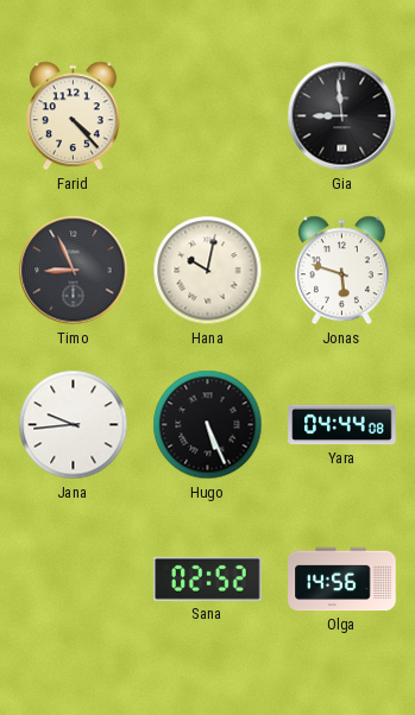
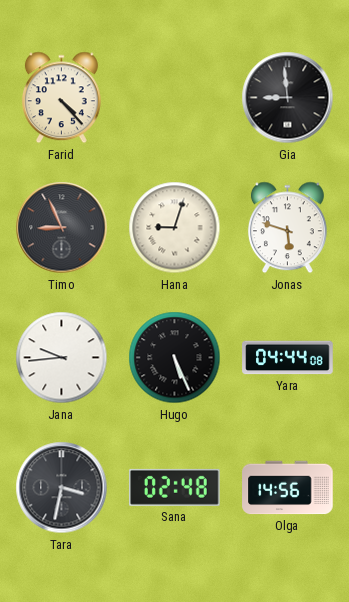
Hana: 10:02 -> 9:03 (175, 228)
Tara: none -> 3:32 (62, 488)
Sana: 02:52 -> 02:48 (175, 487)
